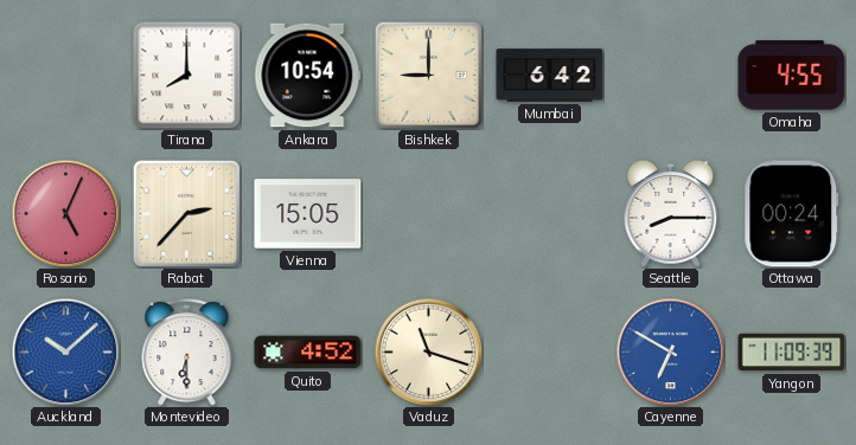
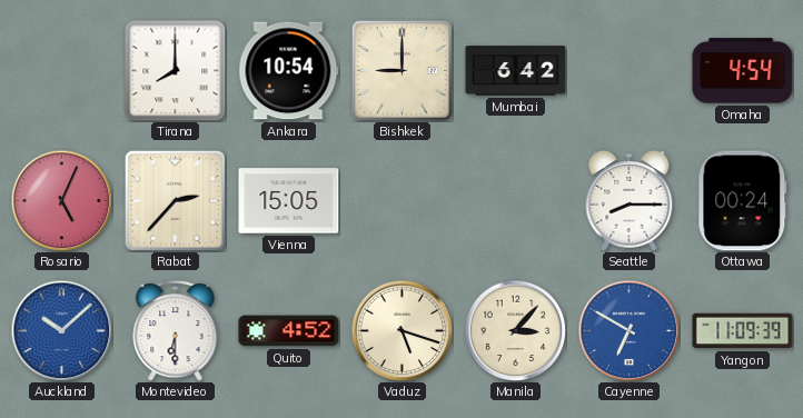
Omaha: 4:55 -> 4:54 (743, 71)
Vaduz: 11:18 -> 5:18 (401, 330)
Manila: none -> 3:07 (515, 330)
